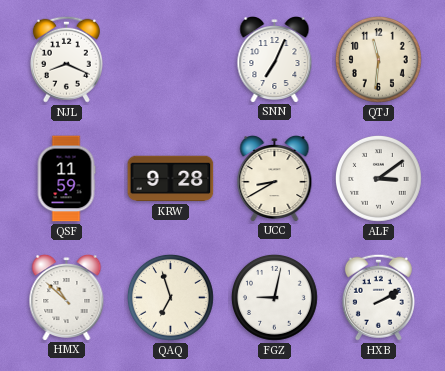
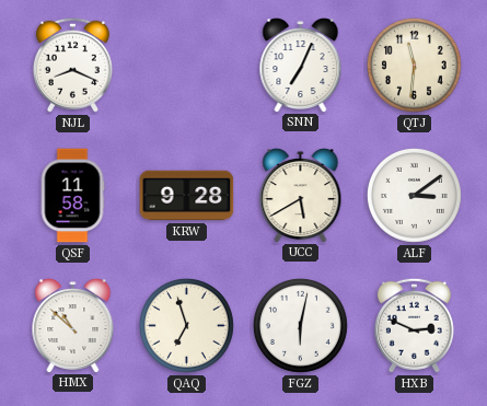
QSF: 11:59 -> 11:58 (72, 196)
UCC: 8:40 -> 5:40 (301, 196)
FGZ: 9:02 -> 6:02 (300, 325)
HXB: 2:10 -> 2:49 (414, 325)
